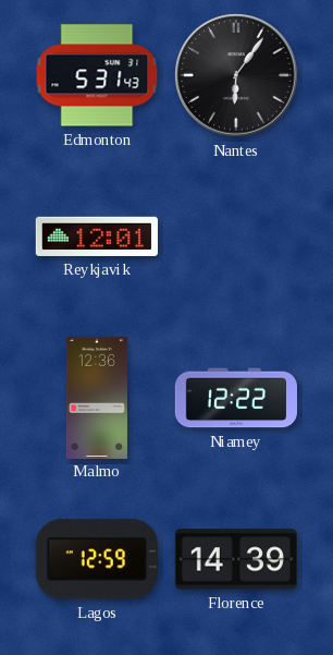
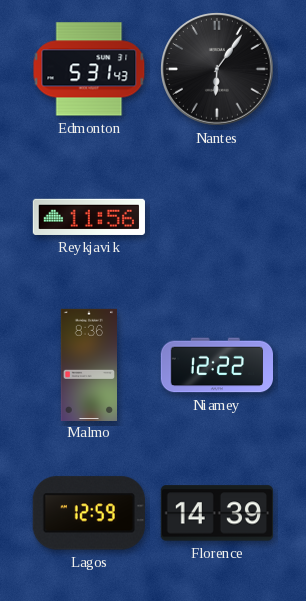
Reykjavik: 12:01 -> 11:56 (89, 217)
Malmo: 12:36 -> 8:36 (88, 364)
